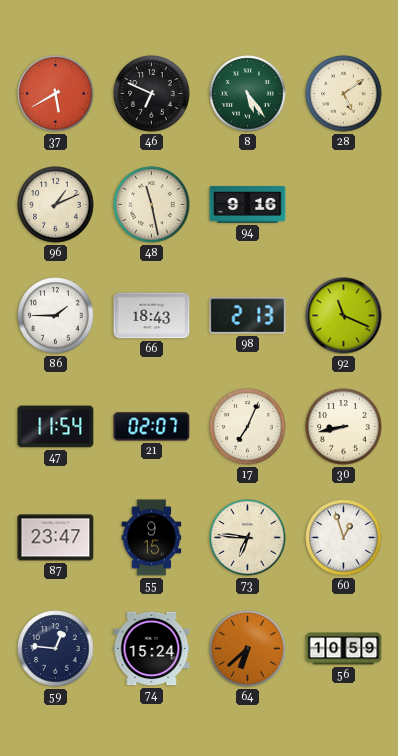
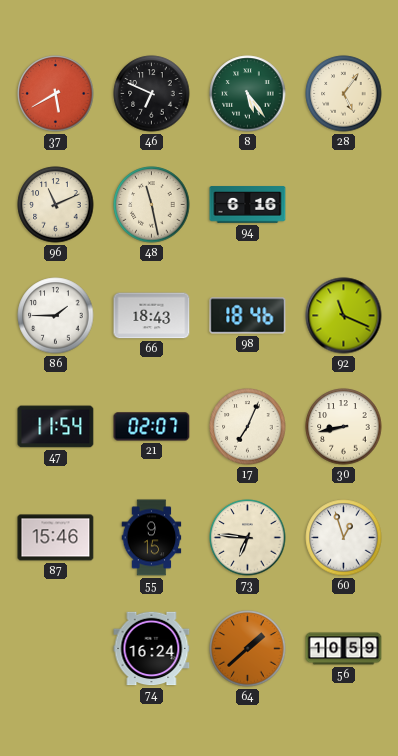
28: 5:09 -> 5:06 (344, 94)
96: 1:11 -> 11:11 (56, 205)
94: 9:16 -> 6:16 (248, 205)
98: 2:13 -> 18:46 (248, 316)
87: 23:47 -> 15:46 (56, 538)
59: 12:46 -> none (56, 649)
74: 15:24 -> 16:24 (152, 649)
64: 6:38 -> 1:38 (248, 649)
